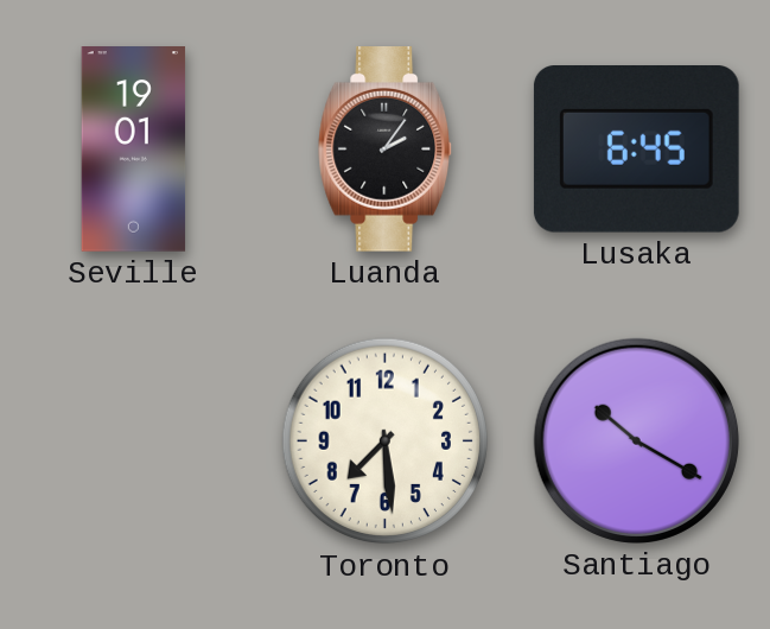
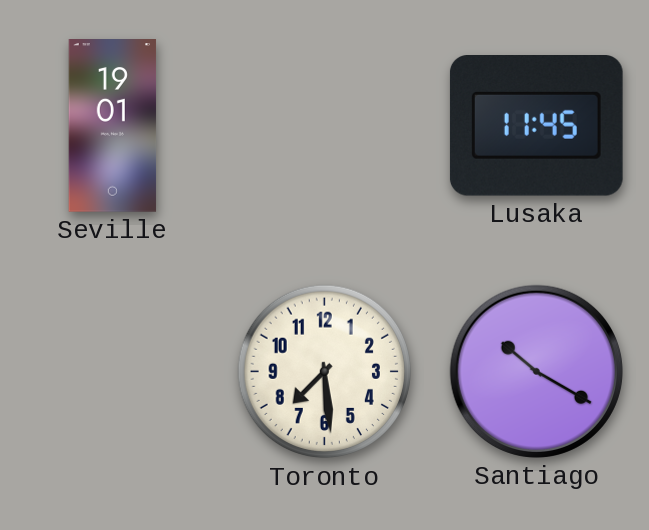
Luanda: 2:06 -> none (386, 150)
Lusaka: 6:45 -> 11:45 (536, 126)
